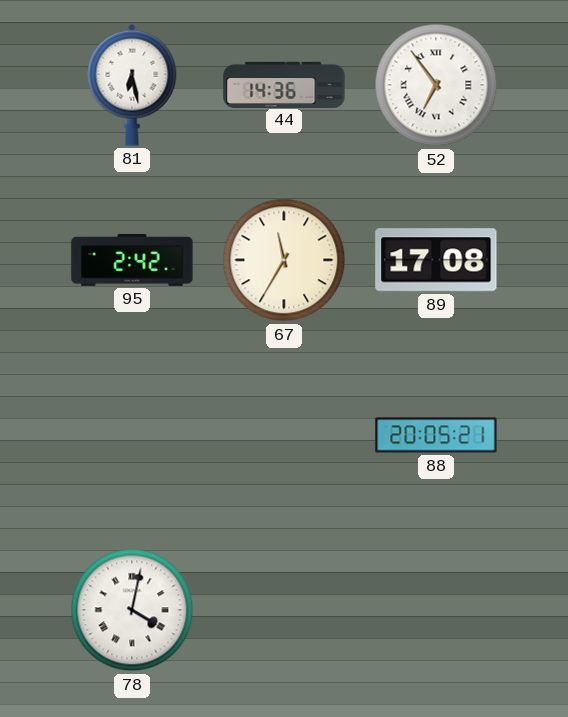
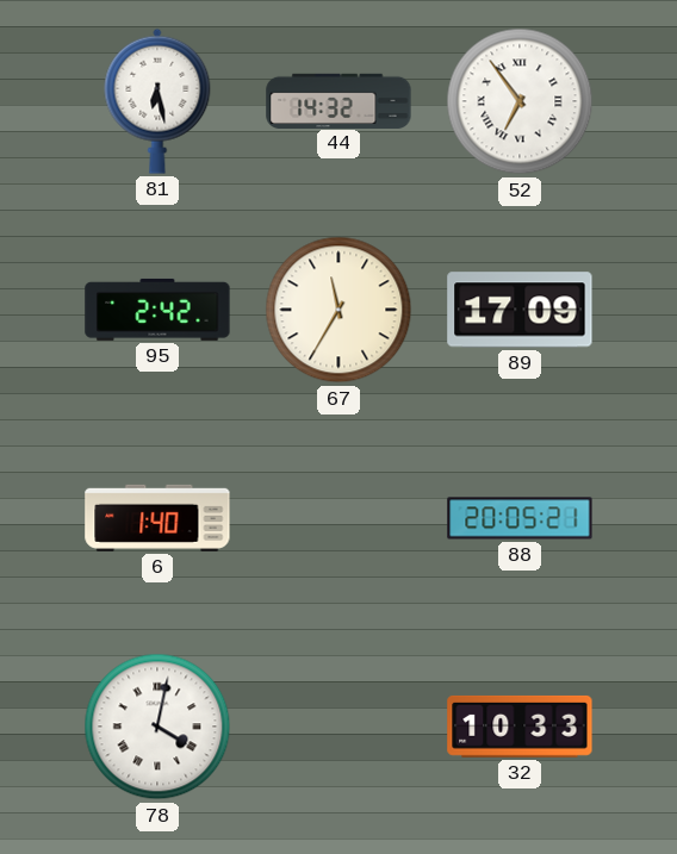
44: 14:36 -> 14:32 (338, 100)
89: 17:08 -> 17:09 (520, 310)
6: none -> 1:40 (157, 518)
32: none -> 10:33 (520, 727)
